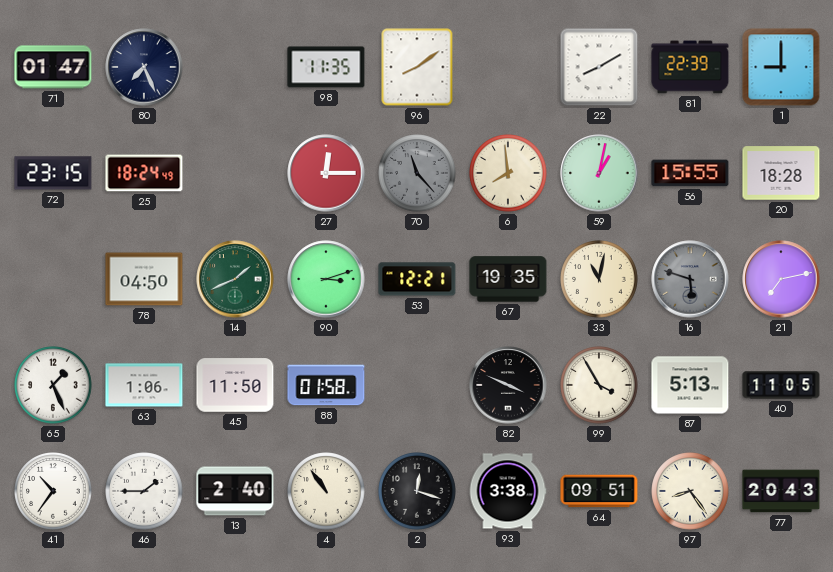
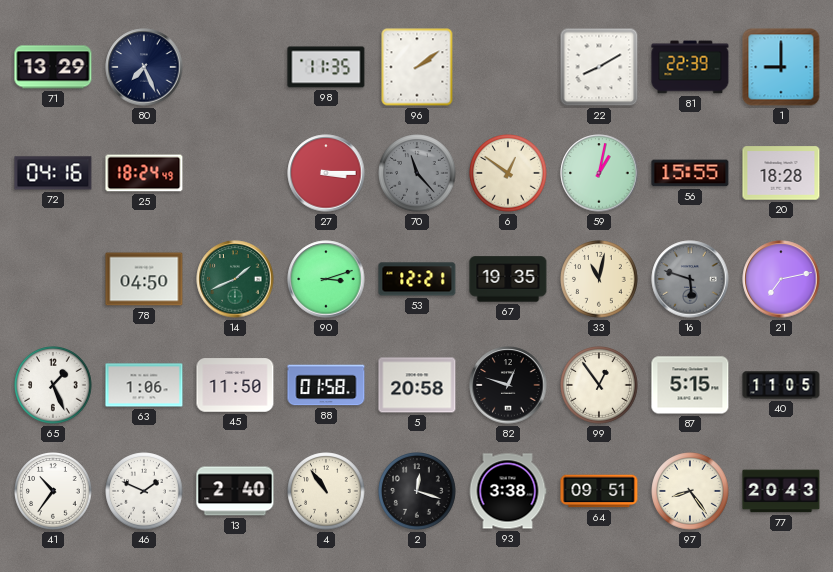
71: 01:47 -> 13:29 (53, 67)
96: 8:09 -> 2:09 (417, 67)
72: 23:15 -> 04:16 (53, 173)
27: 12:15 -> 3:15 (326, 173)
6: 7:59 -> 12:51 (508, 173)
5: none -> 20:58 (417, 385)
82: 3:49 -> 12:48 (508, 385)
99: 3:55 -> 12:54 (599, 385)
87: 5:13 -> 5:15 (690, 385)
46: 1:45 -> 1:49 (144, 491)
